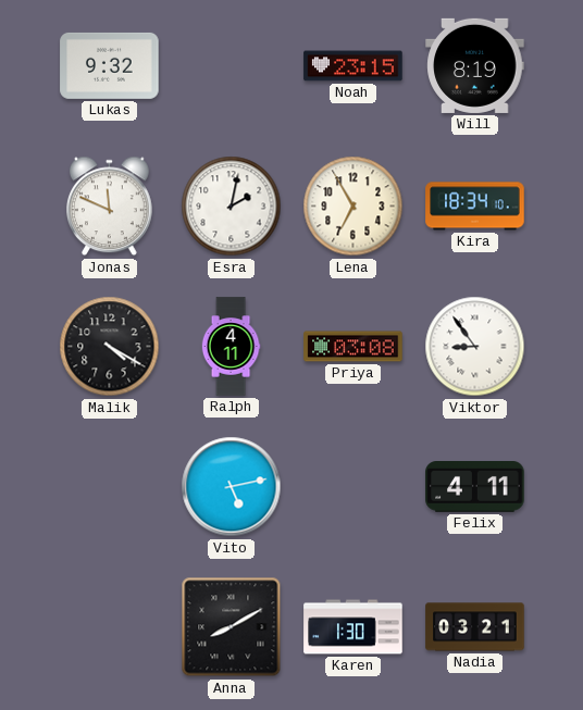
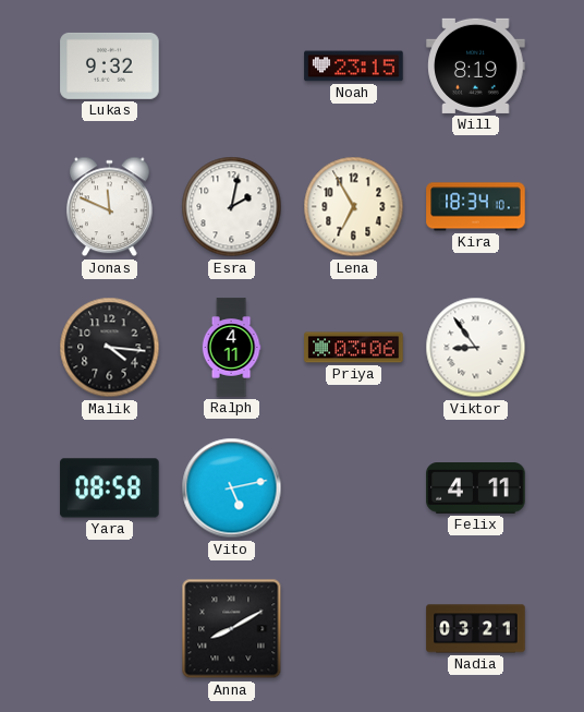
Malik: 4:20 -> 4:16 (110, 348)
Priya: 03:08 -> 03:06 (354, 348)
Yara: none -> 08:58 (110, 488)
Karen: 1:30 -> none (353, 627)
